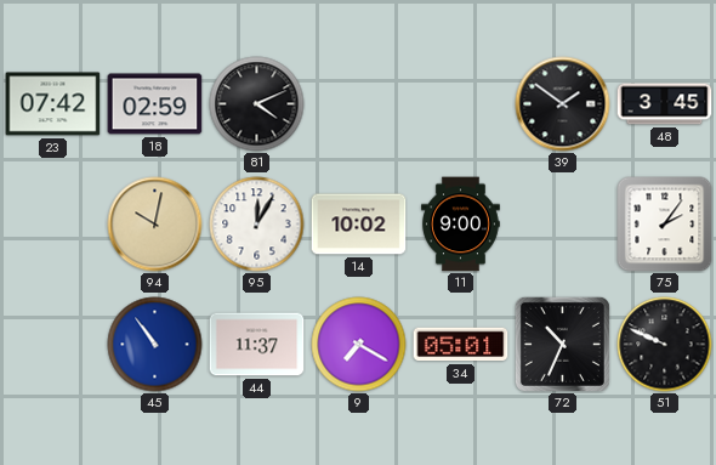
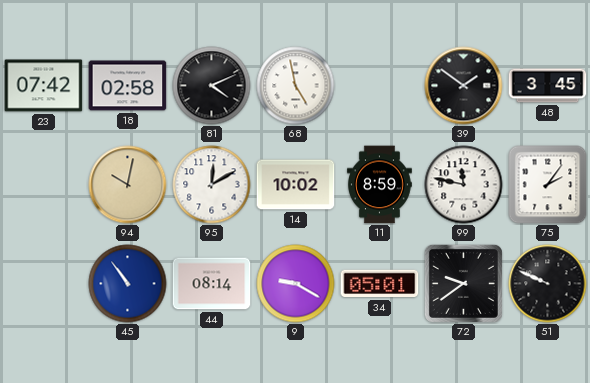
18: 02:59 -> 02:58 (128, 86)
68: none -> 4:58 (296, 86)
95: 12:05 -> 12:10 (212, 185)
11: 9:00 -> 8:59 (380, 185)
99: none -> 11:47 (464, 185)
44: 11:37 -> 08:14 (212, 284)
9: 7:20 -> 9:20 (296, 284)
72: 10:34 -> 9:39 (463, 283)
